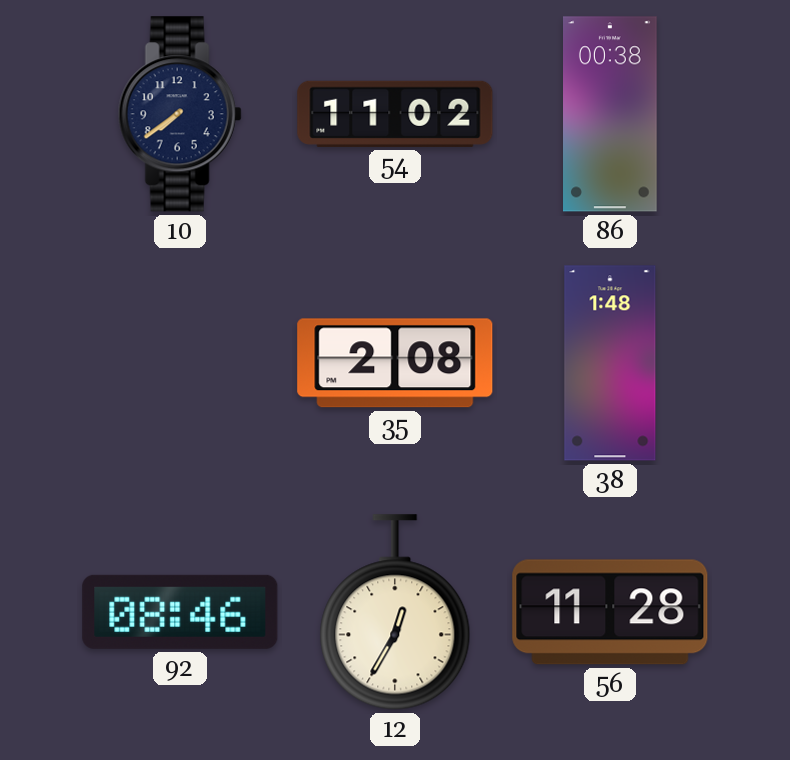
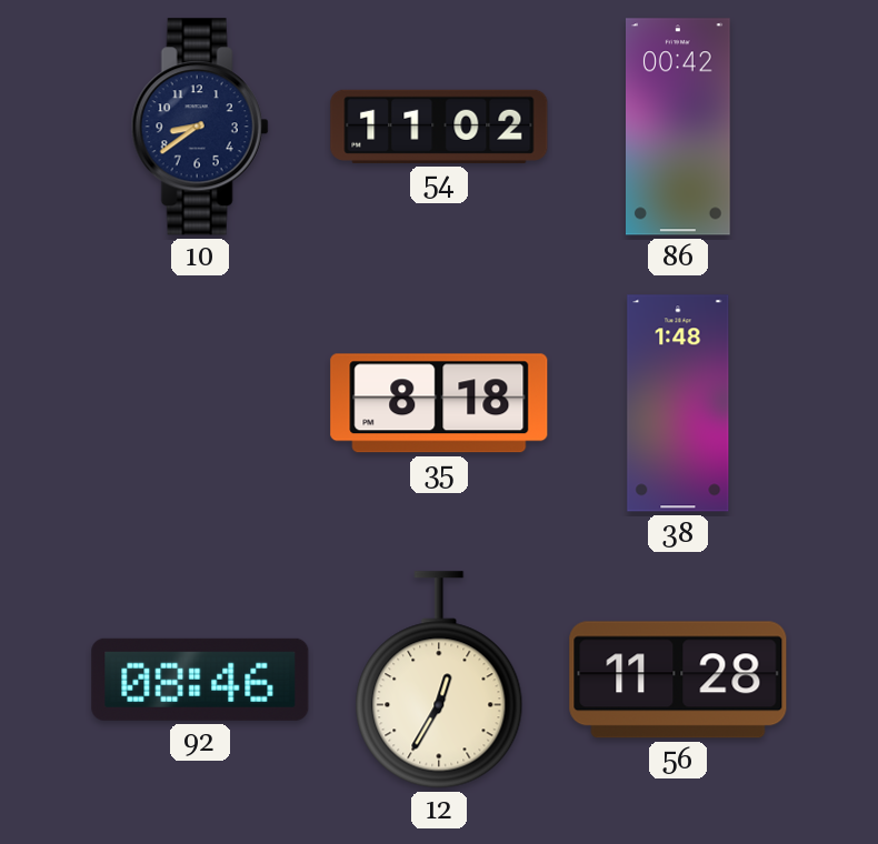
10: 7:39 -> 8:39 (200, 127)
86: 00:38 -> 00:42 (679, 127)
35: 2:08 -> 8:18 (439, 403)
